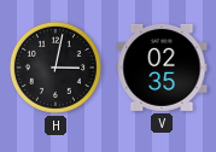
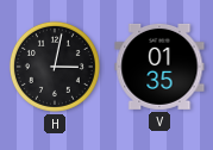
V: 02:35 -> 01:35 (159, 67)
